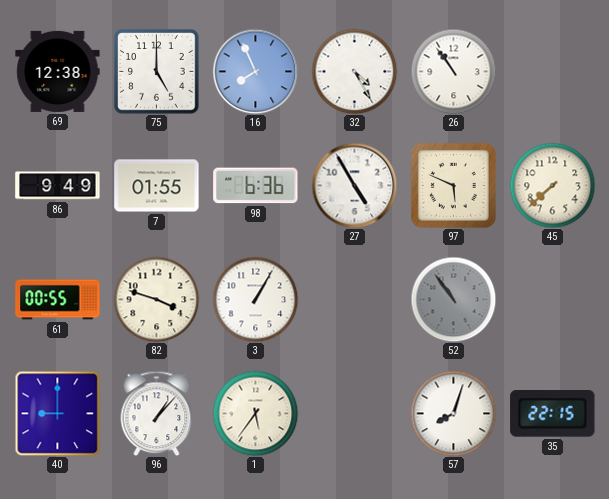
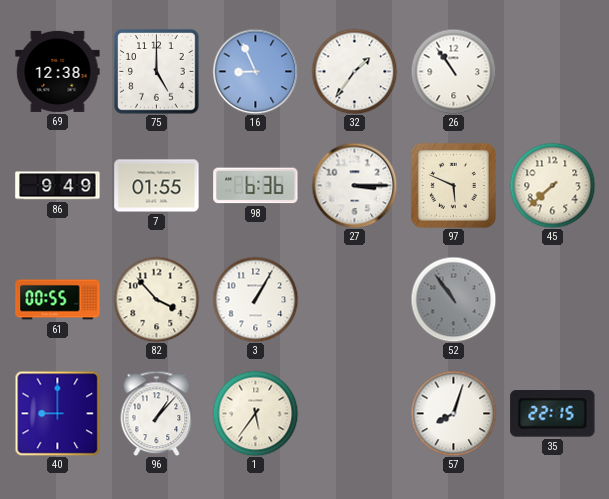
16: 7:56 -> 8:56 (255, 71)
32: 4:25 -> 1:36 (354, 71)
27: 4:55 -> 3:15 (354, 185)
82: 3:48 -> 3:53 (156, 299)
